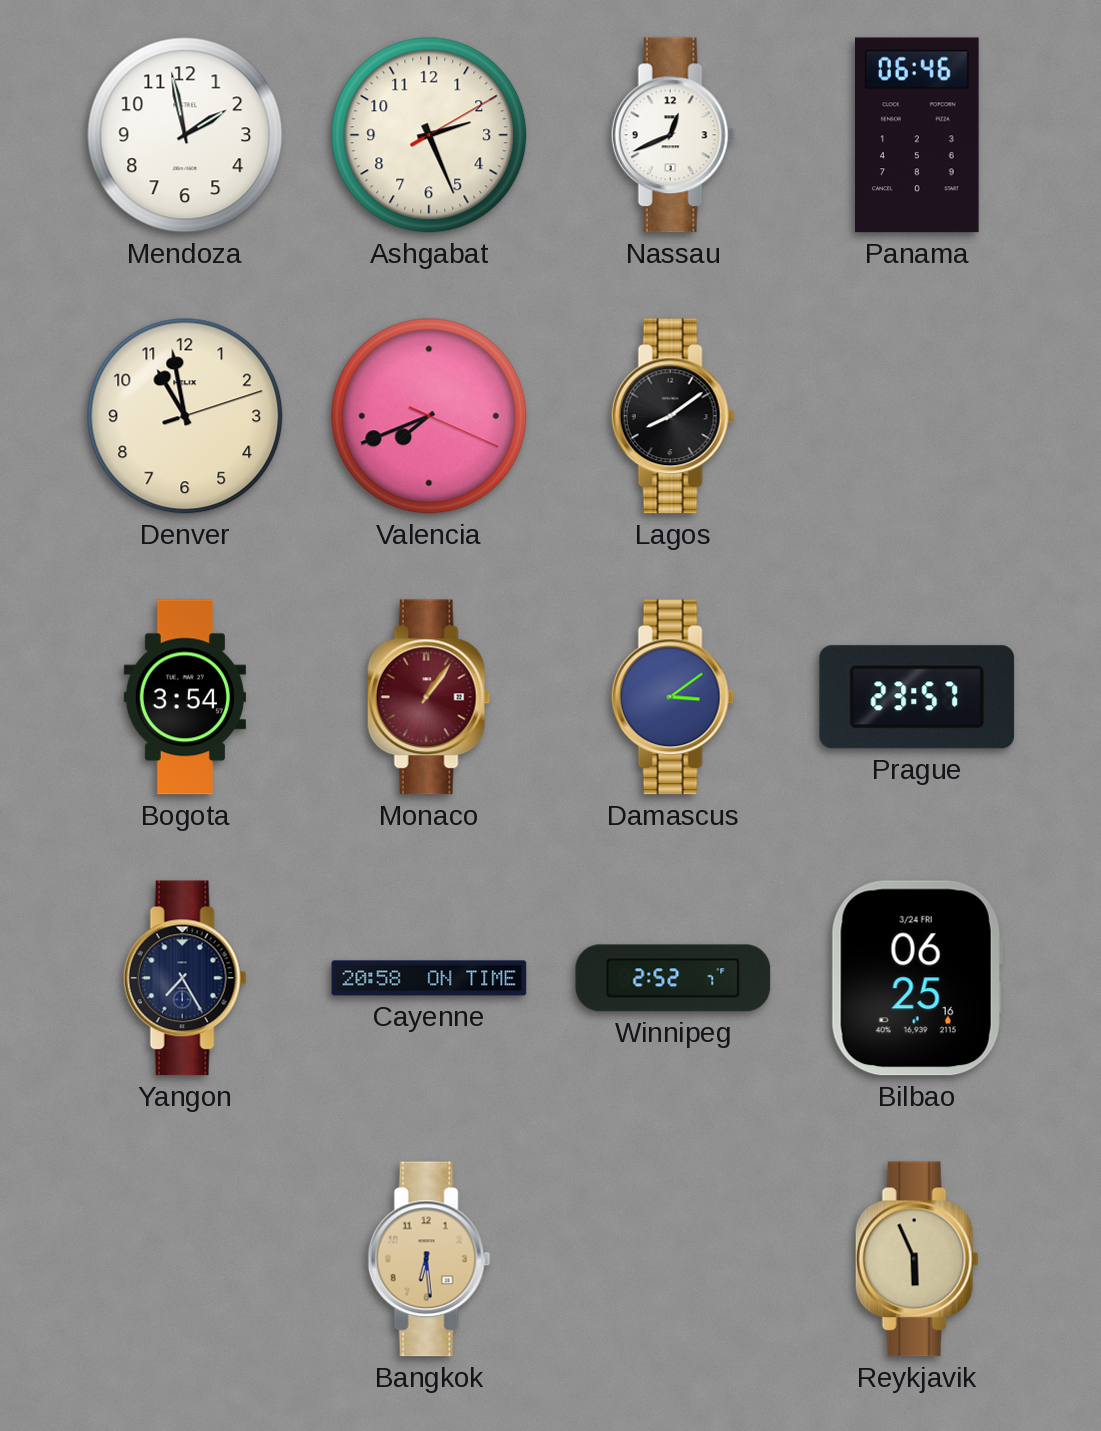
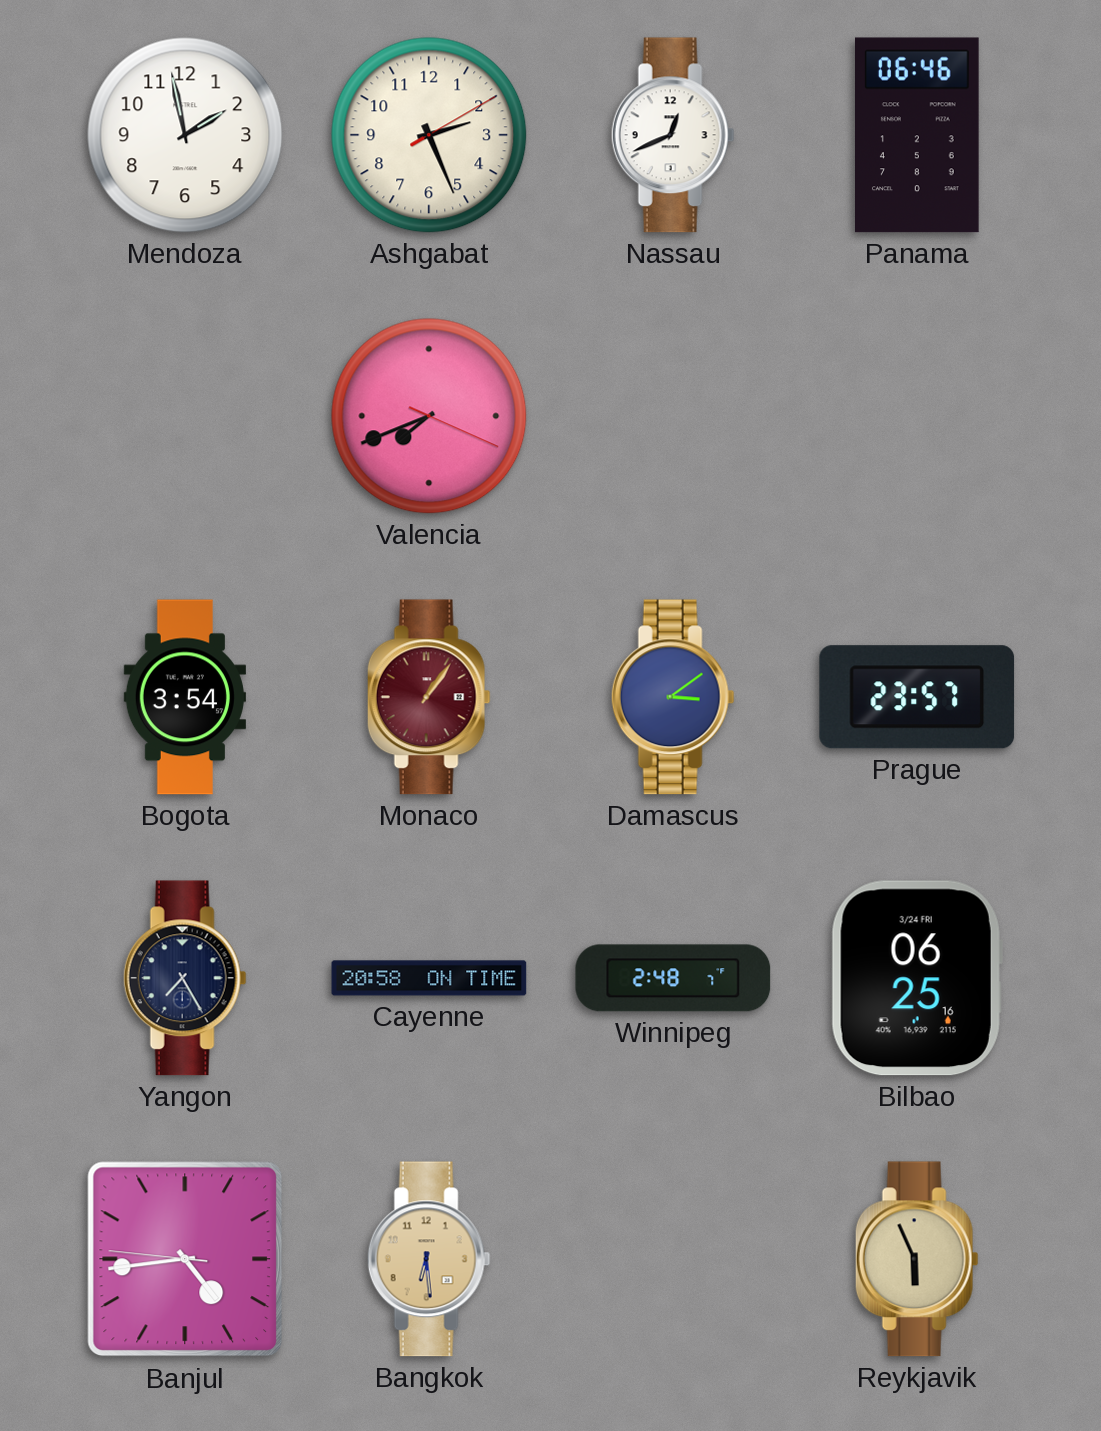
Denver: 10:58 -> none (185, 416)
Lagos: 8:09 -> none (673, 416)
Winnipeg: 2:52 -> 2:48 (673, 978)
Banjul: none -> 4:43 (185, 1259)
